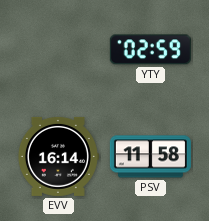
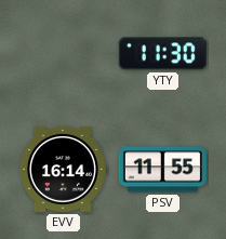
YTY: 02:59 -> 11:30 (162, 54)
PSV: 11:58 -> 11:55 (162, 170)
